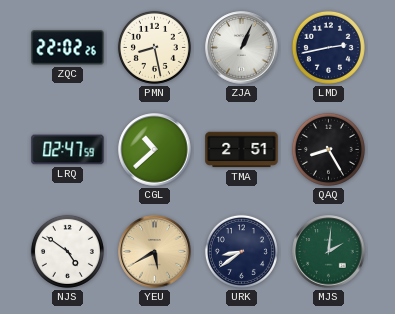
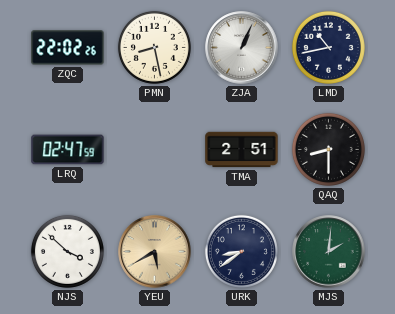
LMD: 2:43 -> 10:43 (328, 47)
CGL: 10:38 -> none (155, 150)
QAQ: 8:25 -> 8:30 (328, 149)
NJS: 4:51 -> 3:52 (67, 251)
